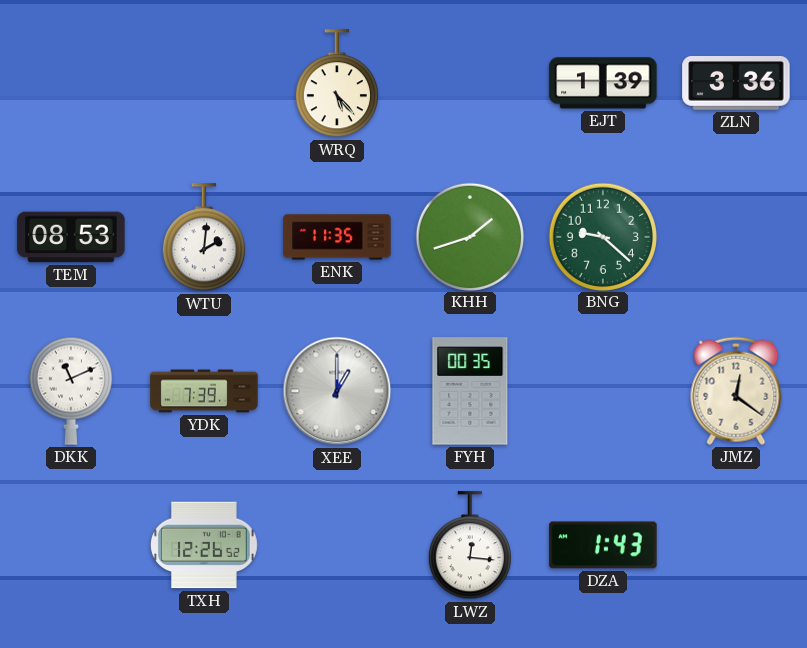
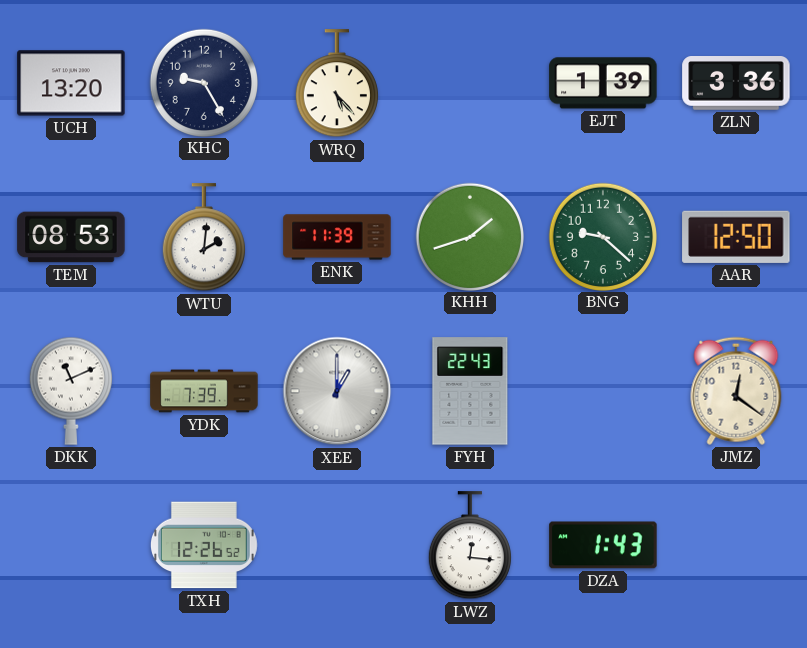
UCH: none -> 13:20 (71, 83)
KHC: none -> 9:25 (203, 82)
ENK: 11:35 -> 11:39 (337, 237)
AAR: none -> 12:50 (736, 237)
FYH: 00:35 -> 22:43 (470, 391)
